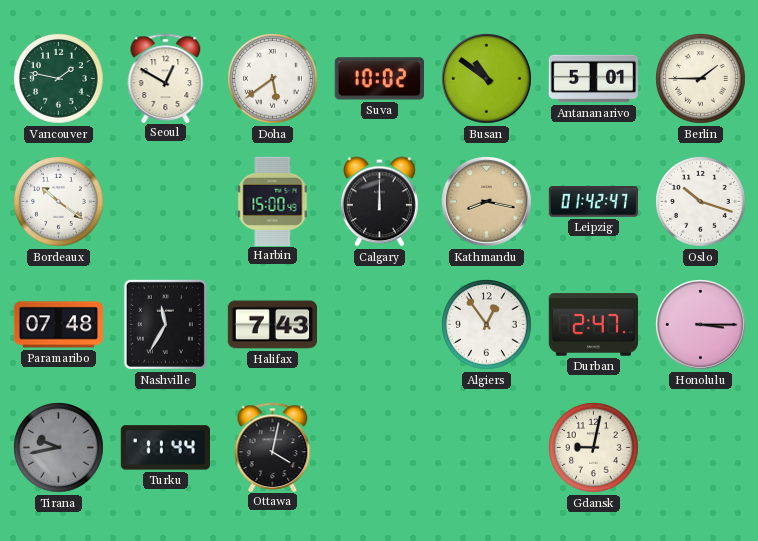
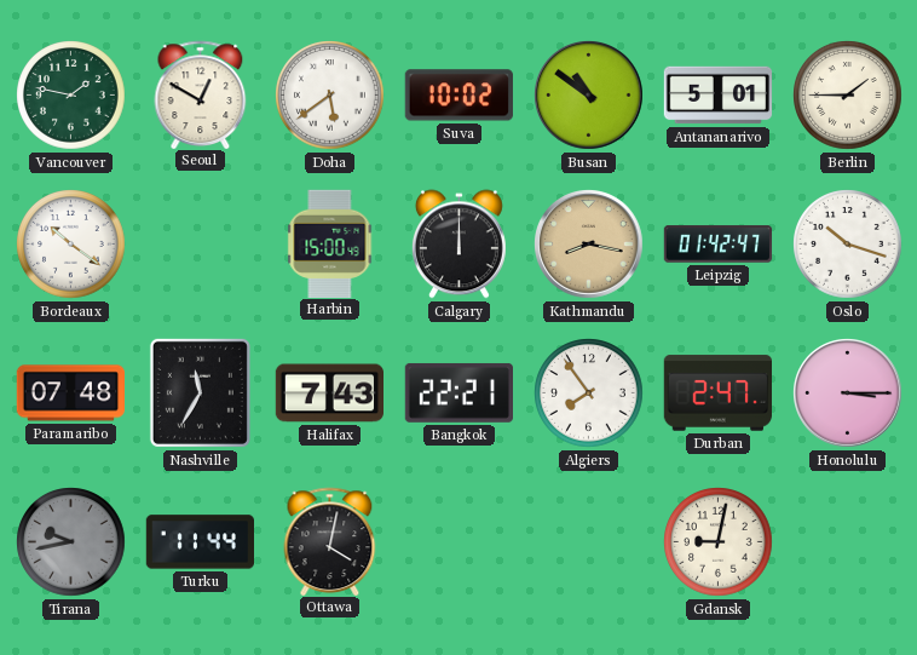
Bangkok: none -> 22:21 (458, 393)
Algiers: 12:54 -> 7:54 (589, 393)
